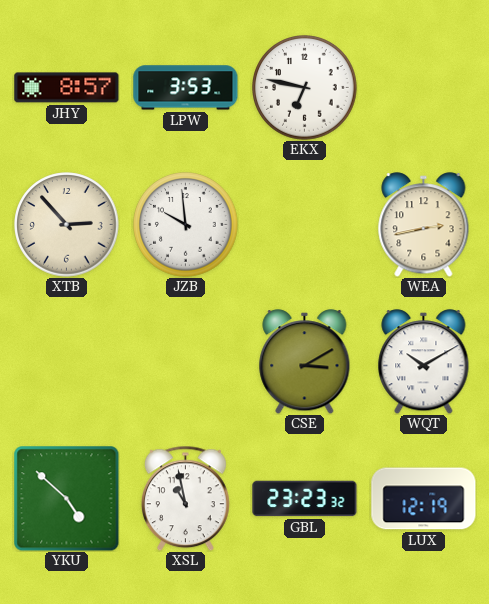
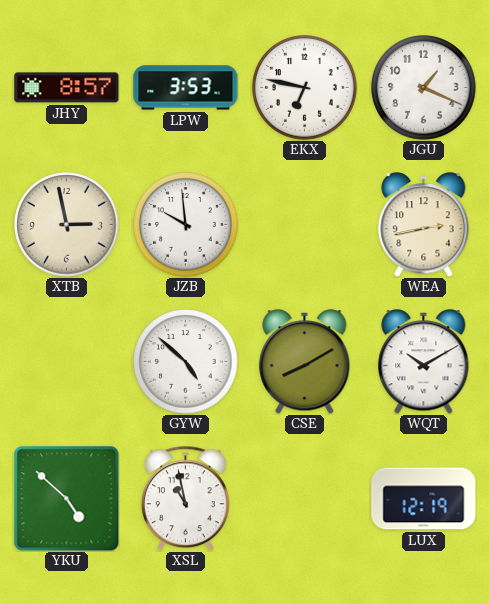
JGU: none -> 1:19 (424, 88)
XTB: 2:53 -> 2:58 (67, 225)
GYW: none -> 4:52 (186, 362)
CSE: 3:10 -> 8:10 (305, 362)
GBL: 23:23 -> none (305, 499)
